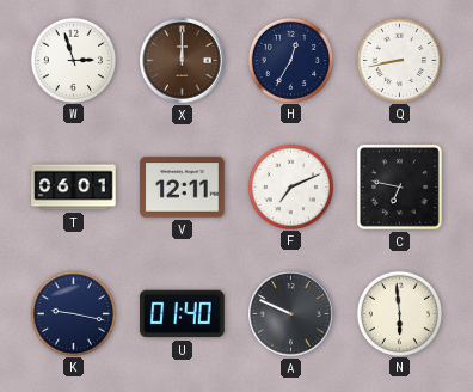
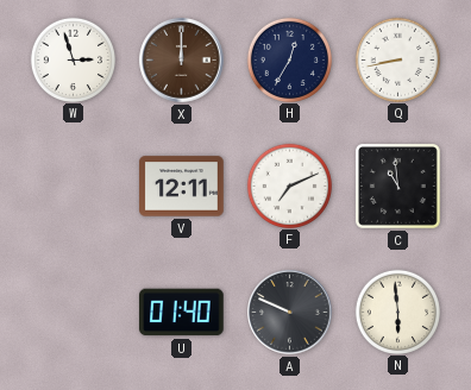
T: 06:01 -> none (74, 188)
C: 6:47 -> 10:59 (397, 185)
K: 9:17 -> none (73, 313)
